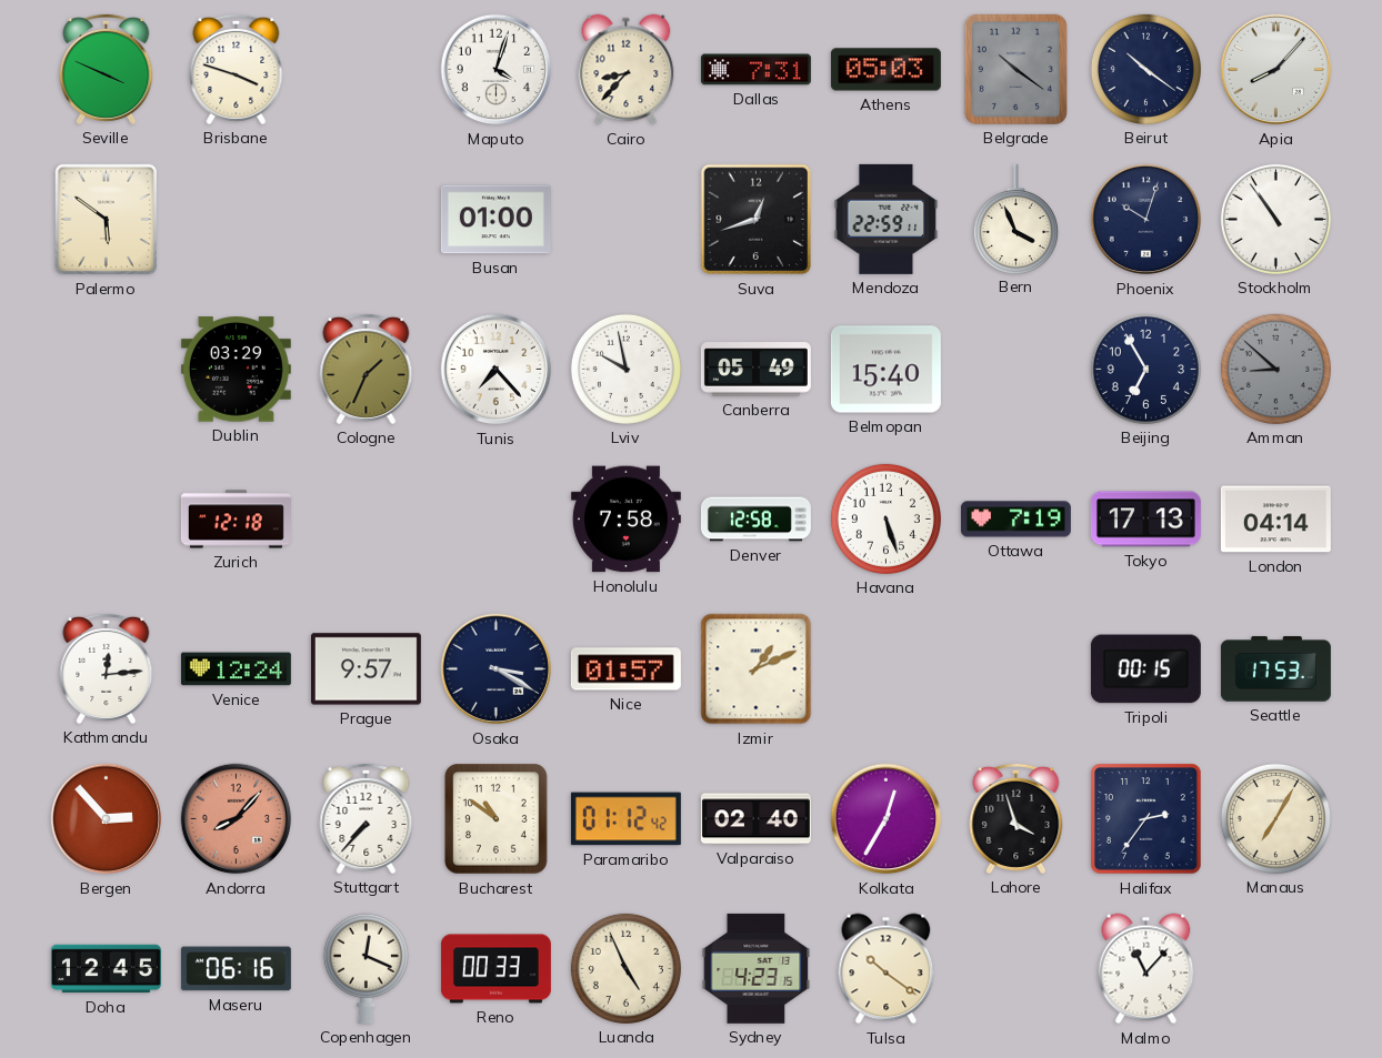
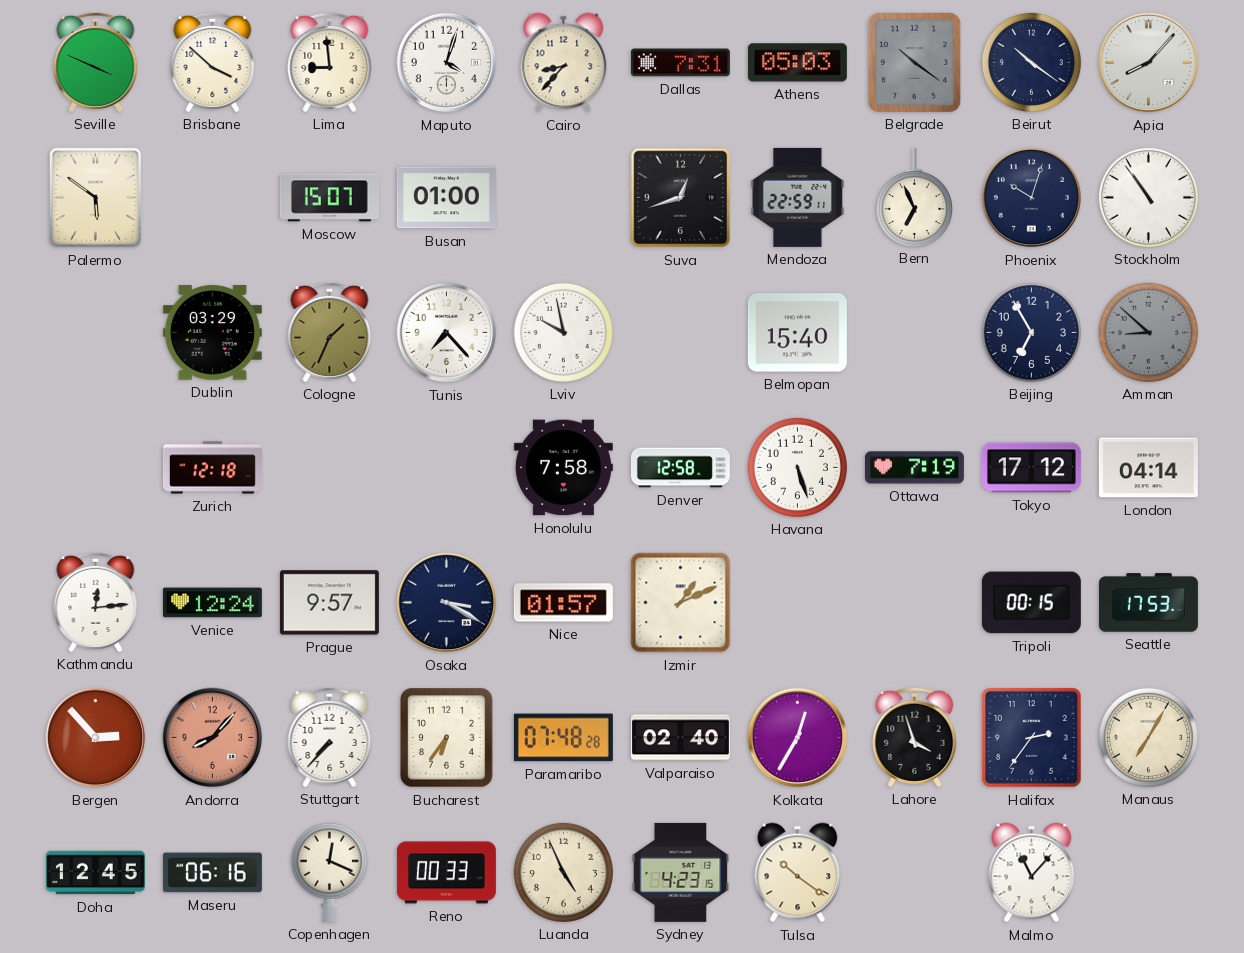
Brisbane: 3:48 -> 3:52 (213, 62)
Lima: none -> 8:59 (330, 62)
Moscow: none -> 15:07 (329, 198)
Bern: 3:56 -> 6:56 (914, 197)
Canberra: 05:49 -> none (755, 370)
Tokyo: 17:13 -> 17:12 (1031, 468)
Bucharest: 10:51 -> 6:36 (447, 738)
Paramaribo: 01:12 -> 07:48 (563, 738)
